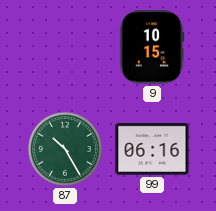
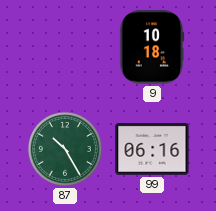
9: 10:15 -> 10:18 (152, 47)
